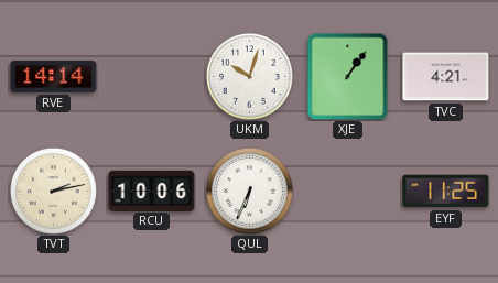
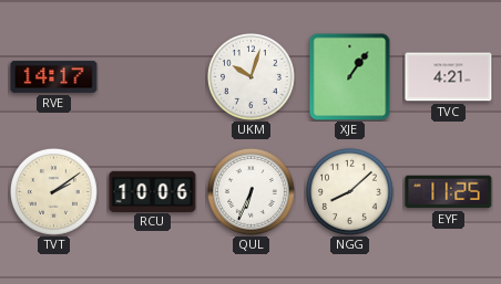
RVE: 14:14 -> 14:17 (54, 76)
TVT: 2:13 -> 2:09 (54, 192)
NGG: none -> 8:08 (350, 192)
